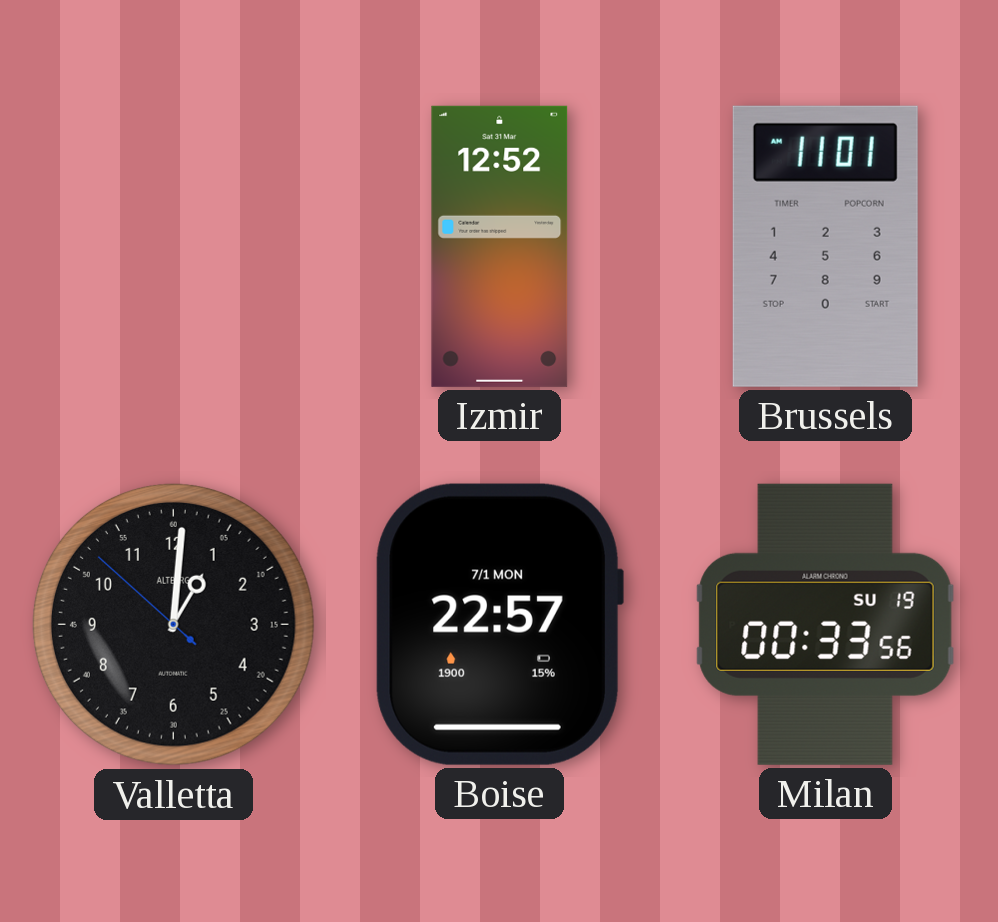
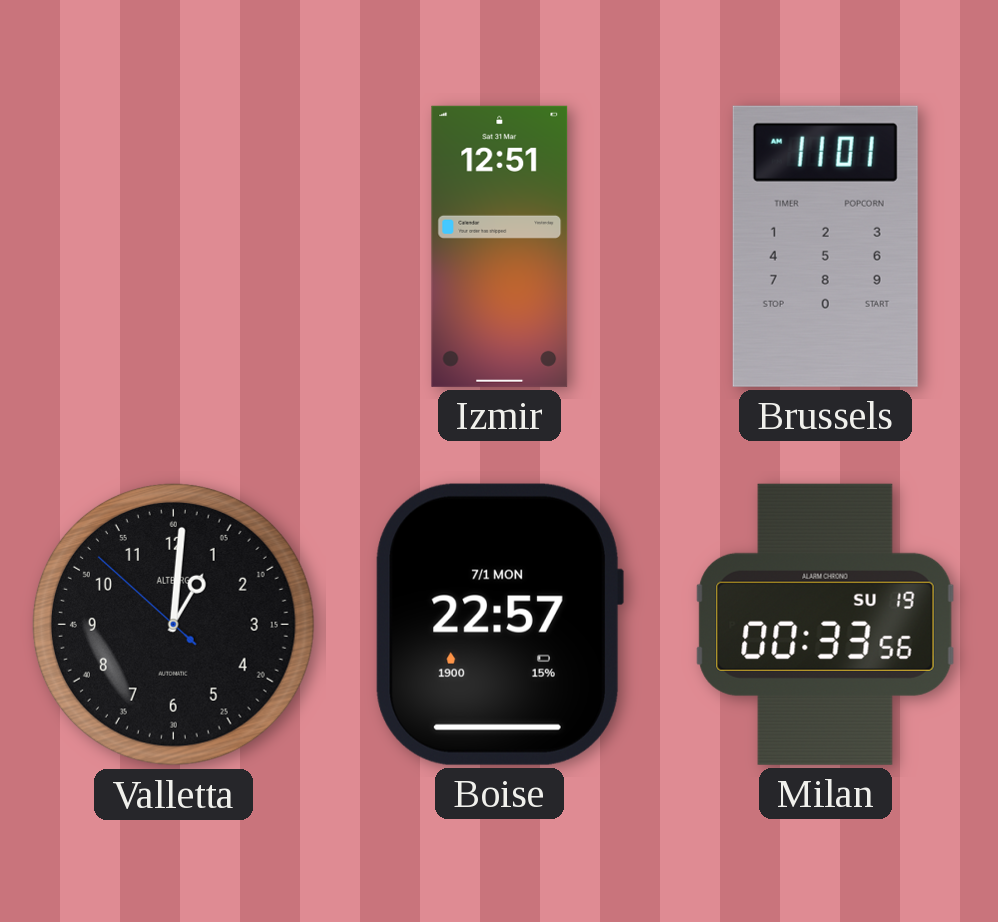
Izmir: 12:52 -> 12:51 (500, 246)
